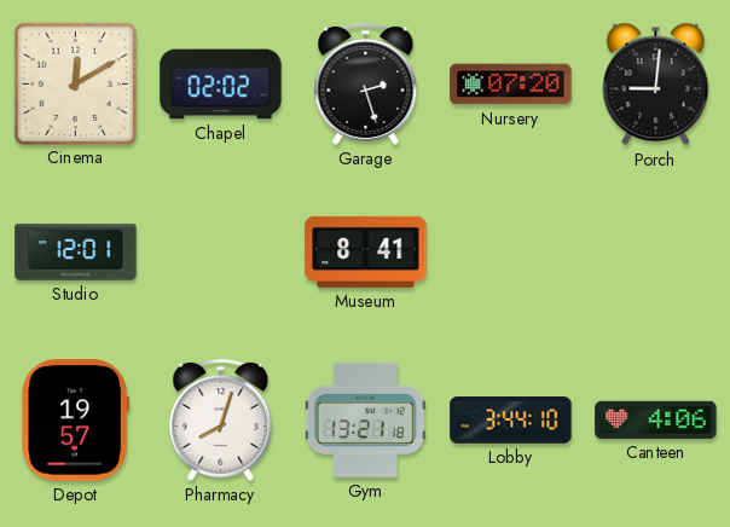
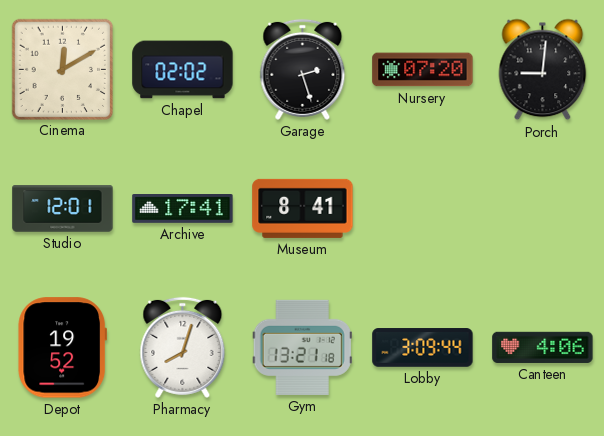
Archive: none -> 17:41 (183, 209)
Depot: 19:57 -> 19:52 (62, 348)
Lobby: 3:44 -> 3:09 (423, 348)
